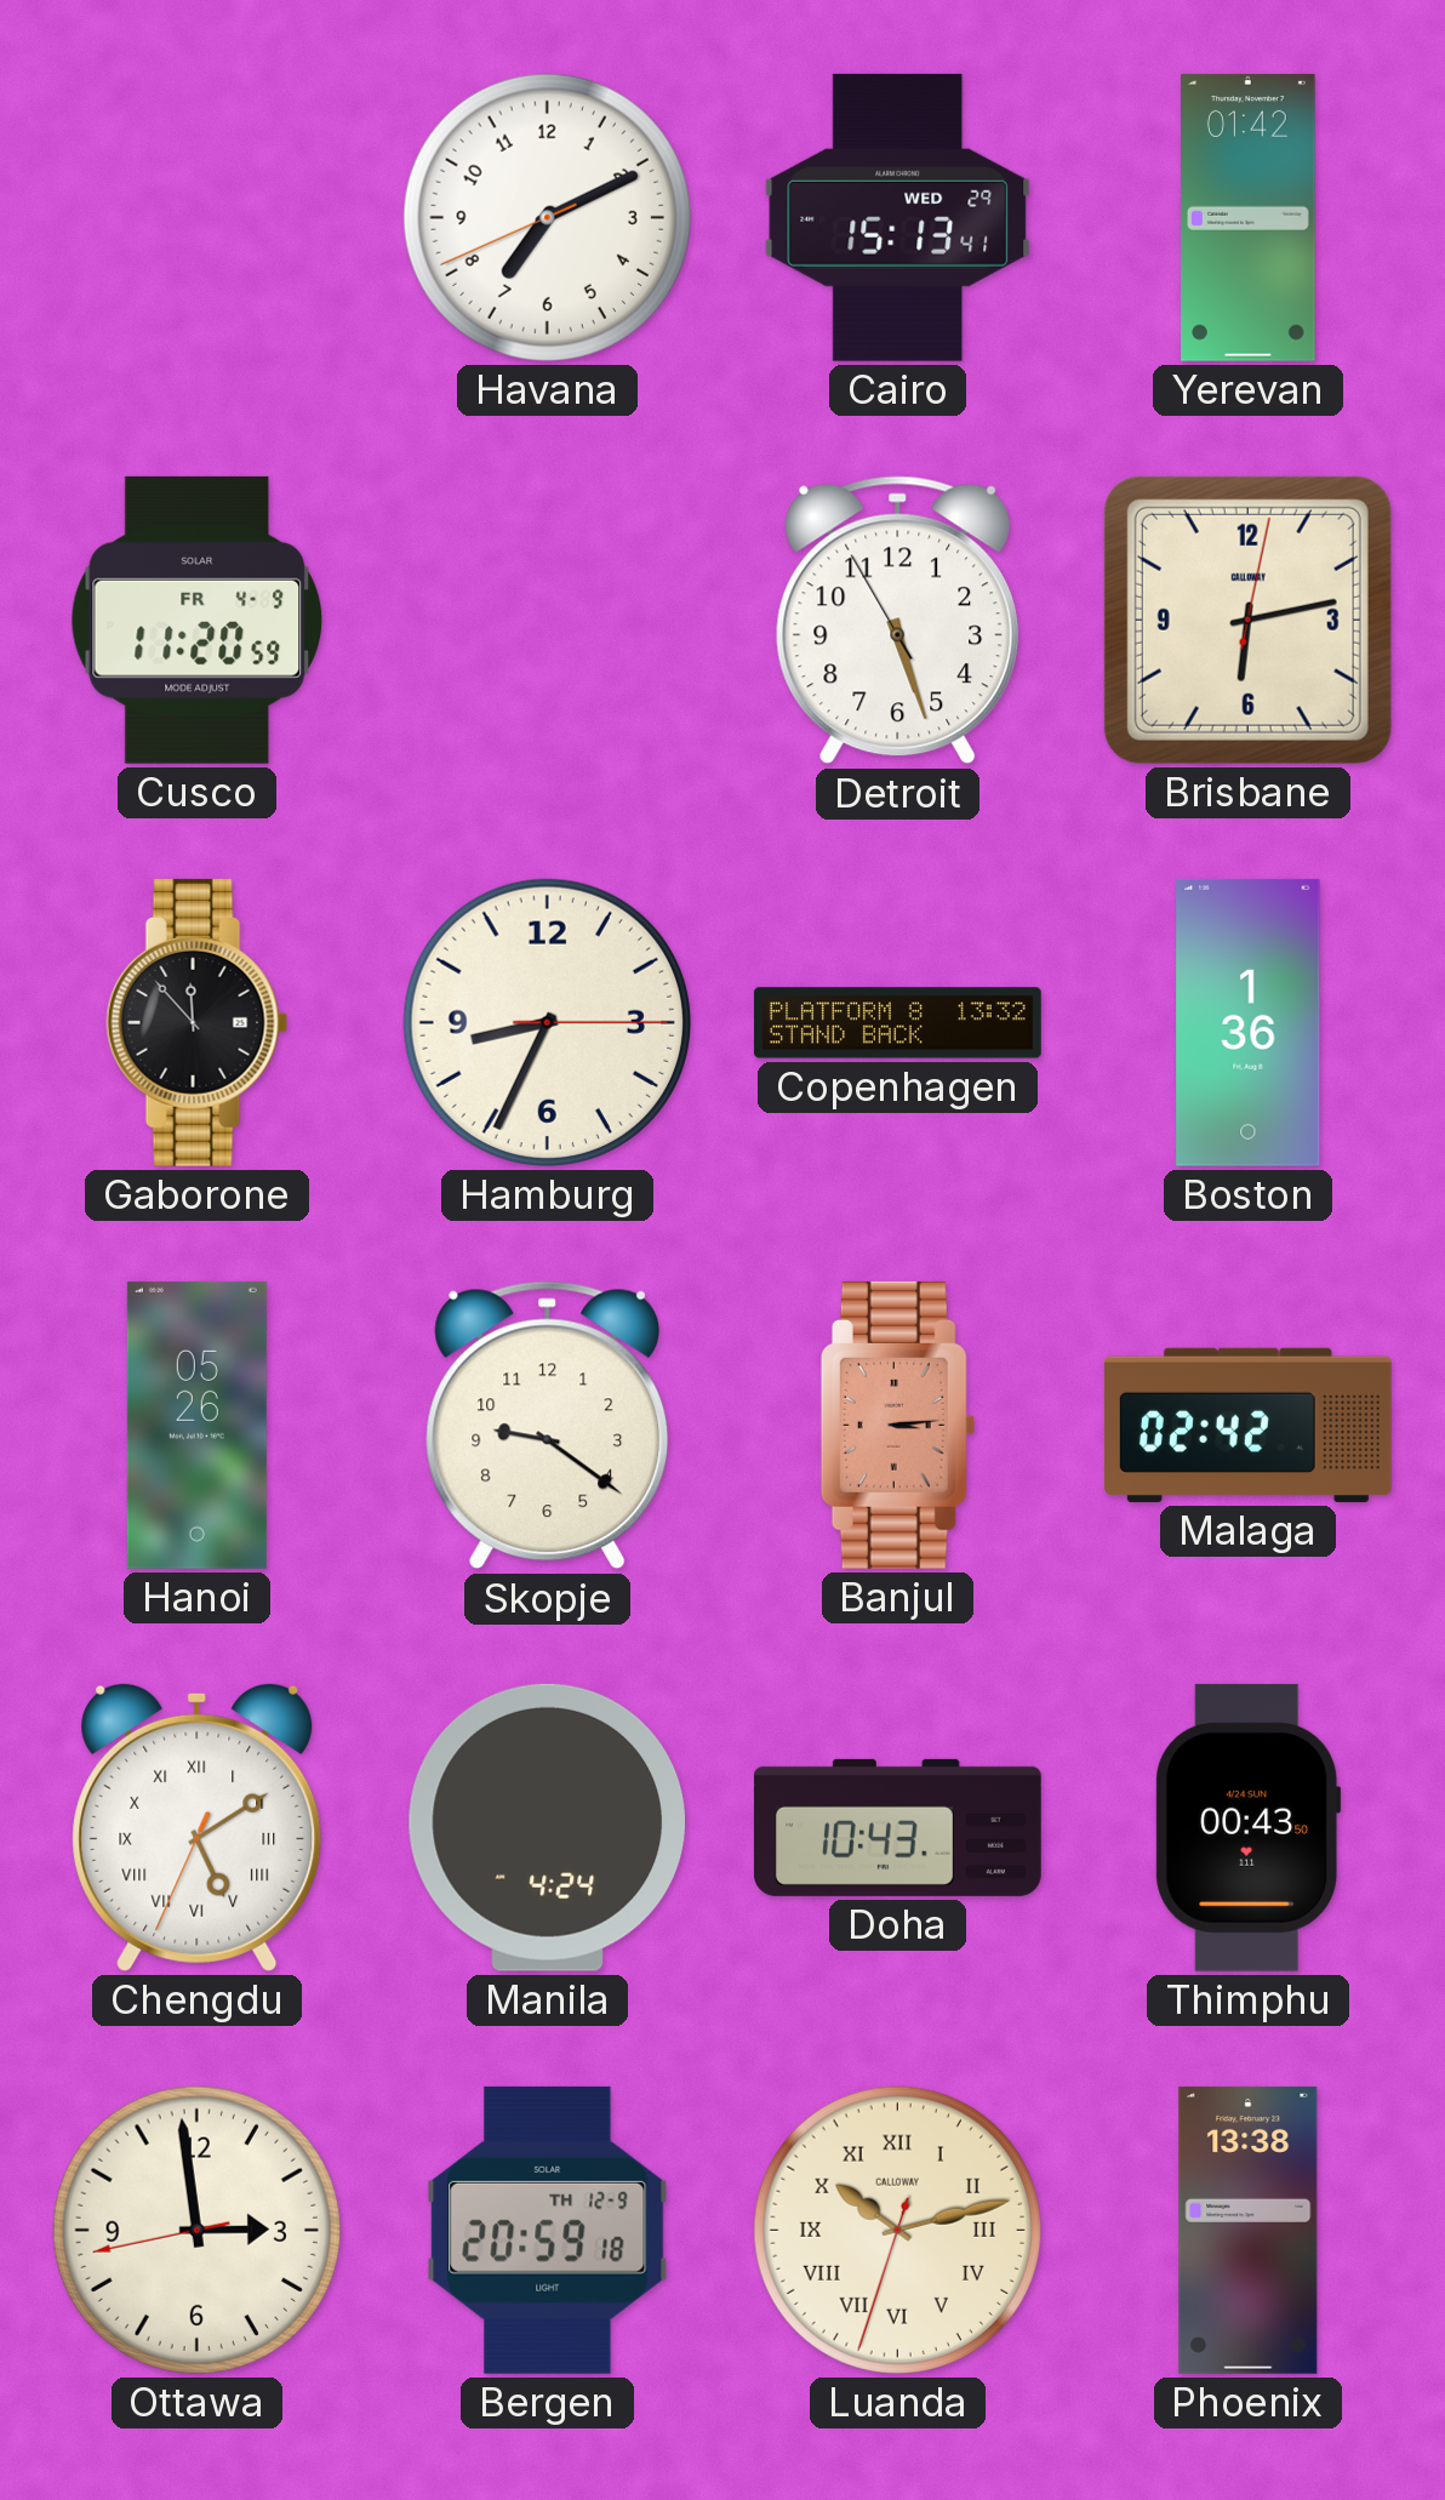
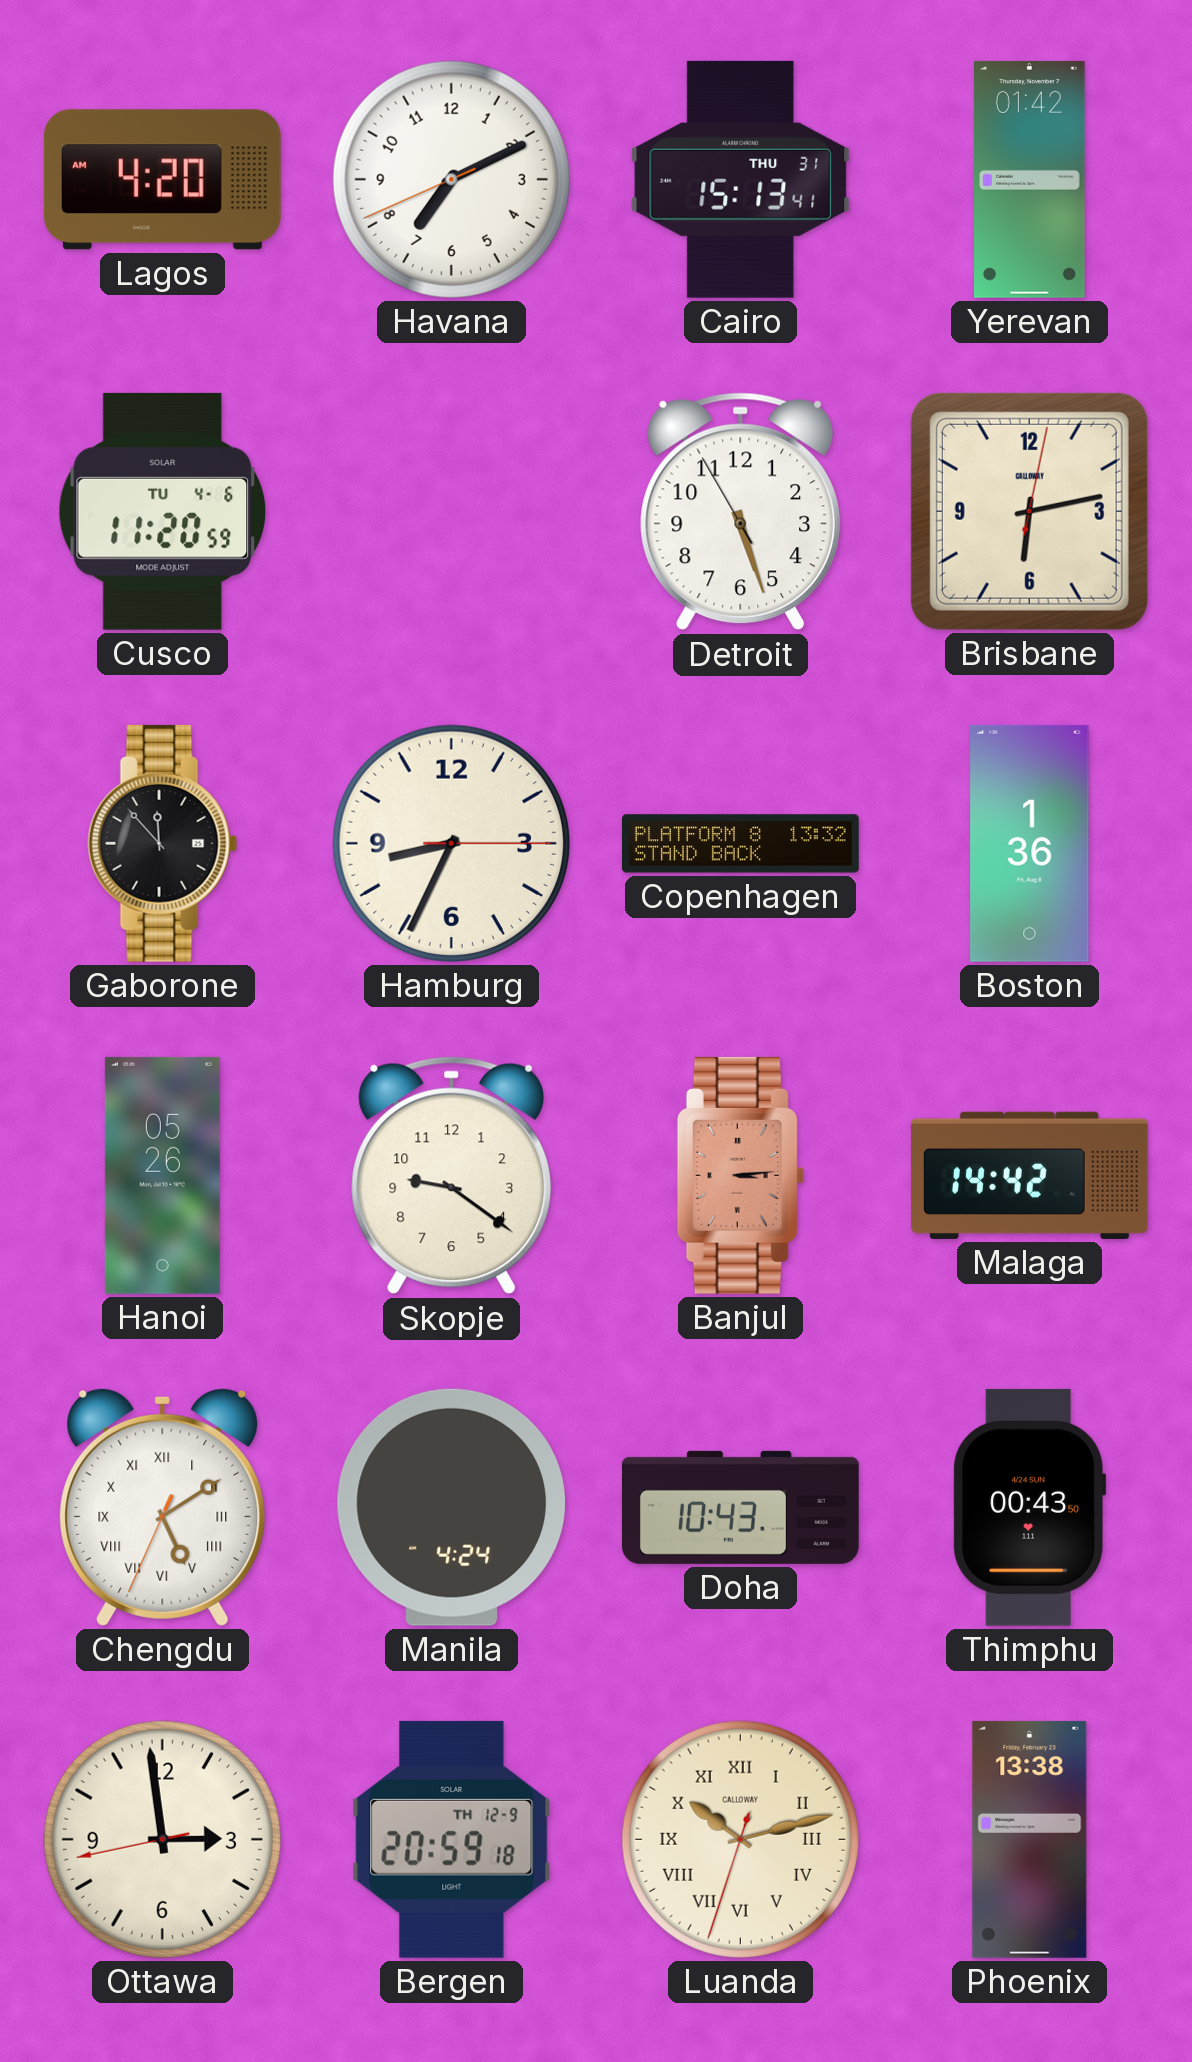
Lagos: none -> 4:20 (162, 180)
Cairo date: WED 29 -> THU 31 (741, 179)
Cusco date: FR 4-9 -> TU 4-6 (163, 511)
Malaga: 02:42 -> 14:42 (1029, 1175)
